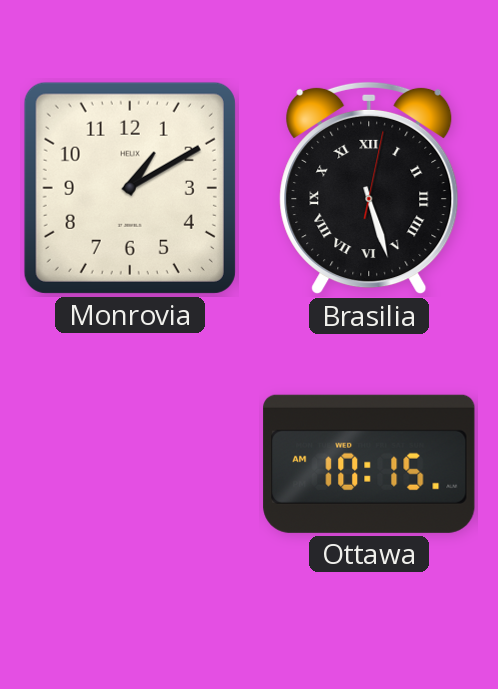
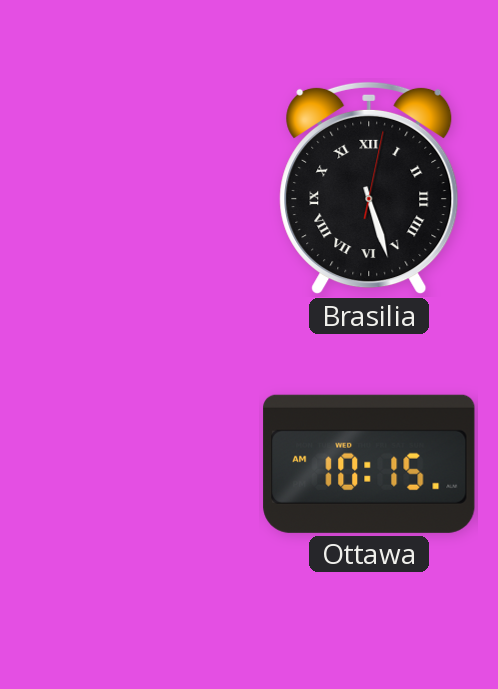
Monrovia: 1:10 -> none (130, 188)
